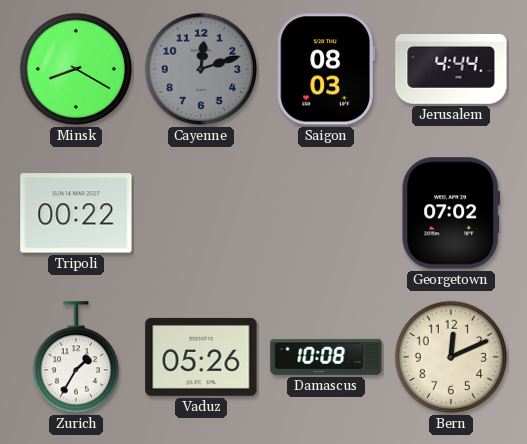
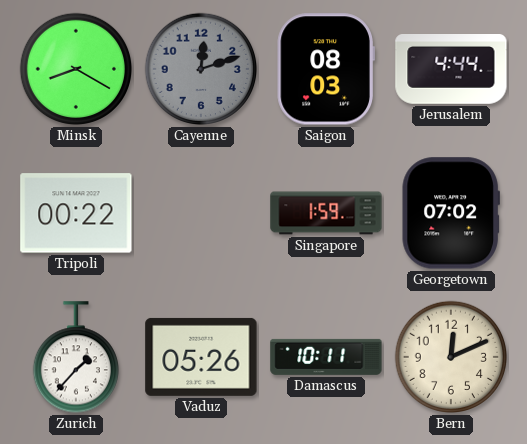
Singapore: none -> 1:59 (326, 213)
Zurich: 1:35 -> 1:37 (75, 358)
Damascus: 10:08 -> 10:11 (326, 357)
